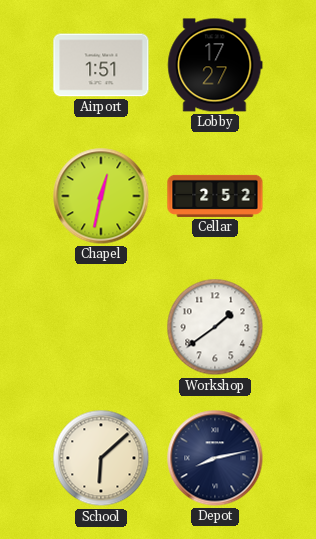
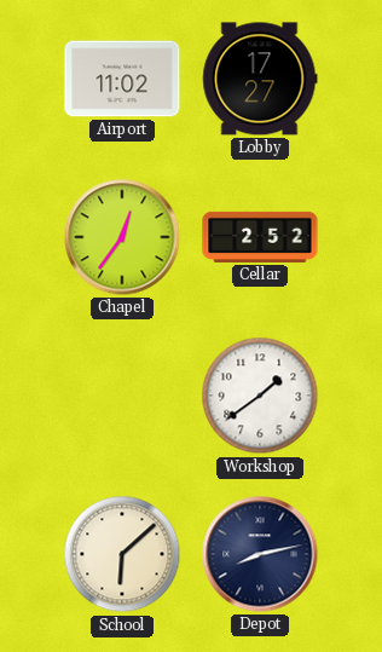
Airport: 1:51 -> 11:02 (122, 79)
Chapel: 12:32 -> 12:36 (122, 237)
